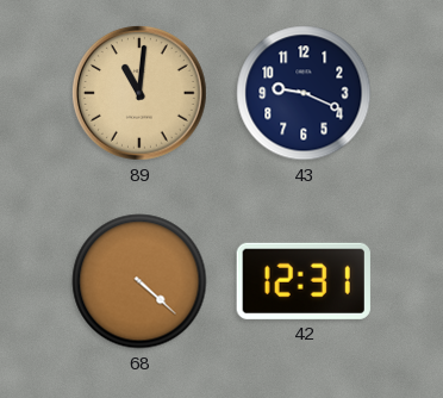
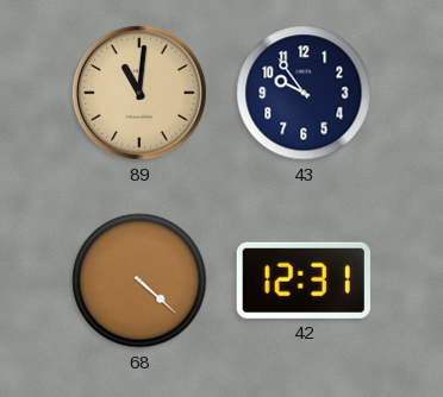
43: 9:19 -> 9:54 (304, 93)
